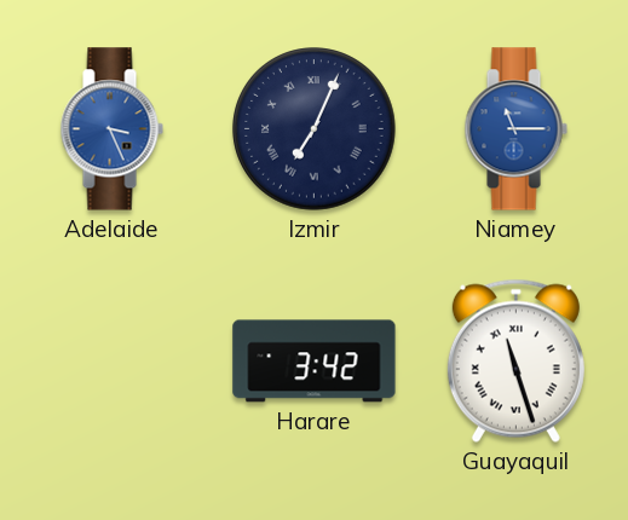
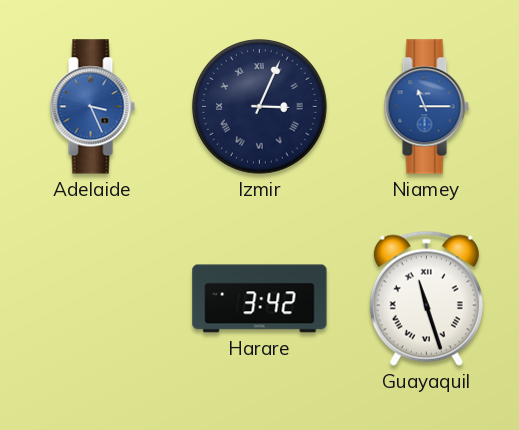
Izmir: 7:04 -> 3:04 (260, 107)
